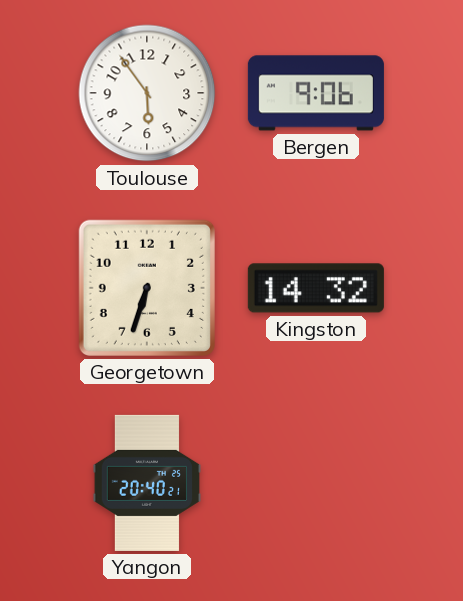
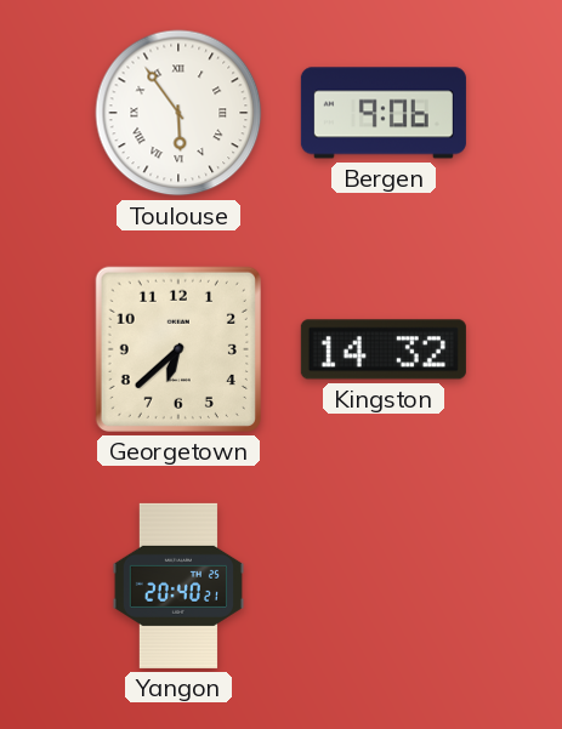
Toulouse numerals: Arabic -> Roman (178, 113)
Georgetown: 6:33 -> 6:38 (178, 349)
